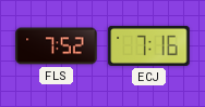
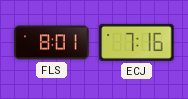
FLS: 7:52 -> 8:01 (52, 43)
